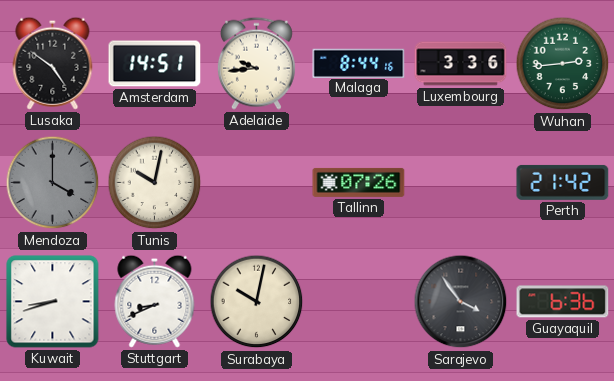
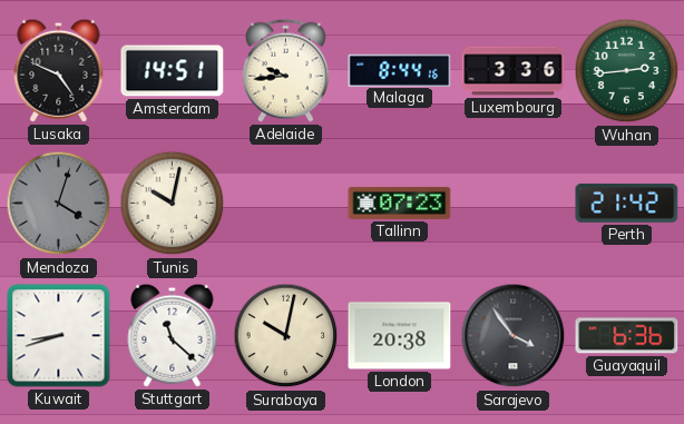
Lusaka: 4:51 -> 4:49 (59, 70)
Mendoza: 4:00 -> 4:03 (59, 204)
Tallinn: 07:26 -> 07:23 (400, 203)
Stuttgart: 8:41 -> 11:22 (173, 335)
London: none -> 20:38 (400, 336)
